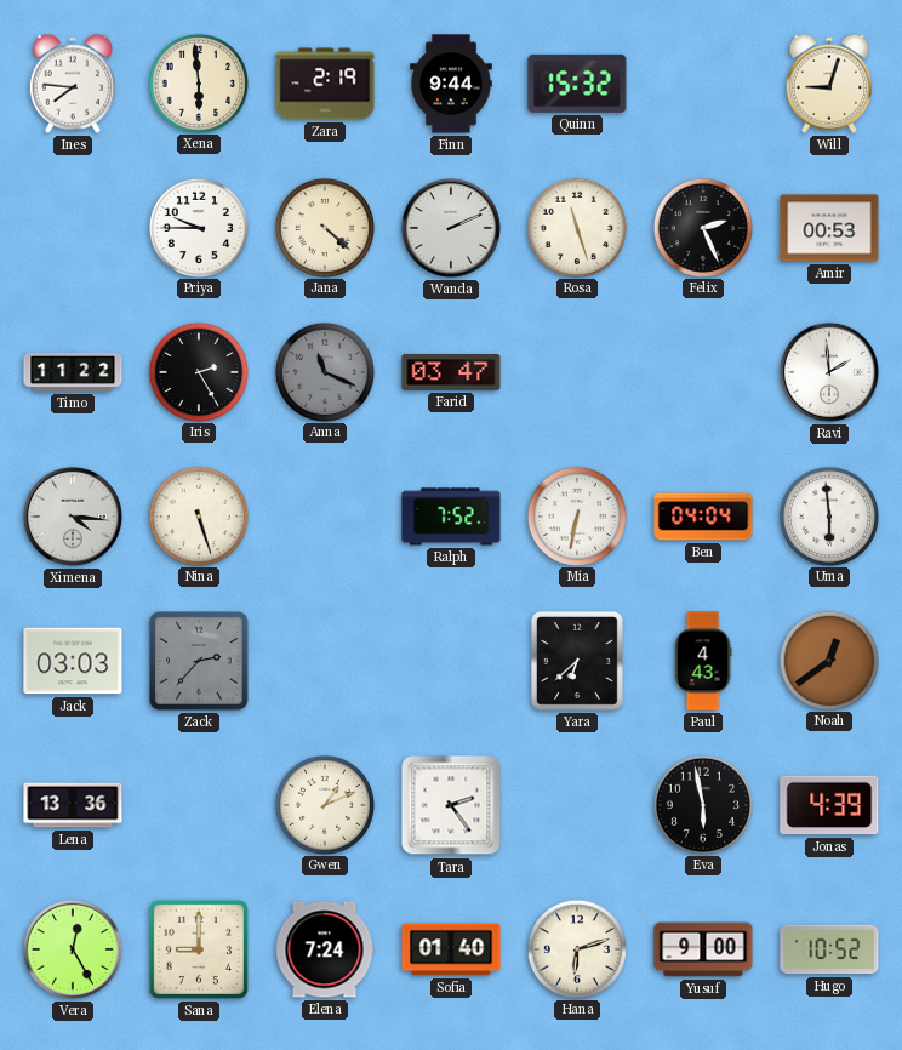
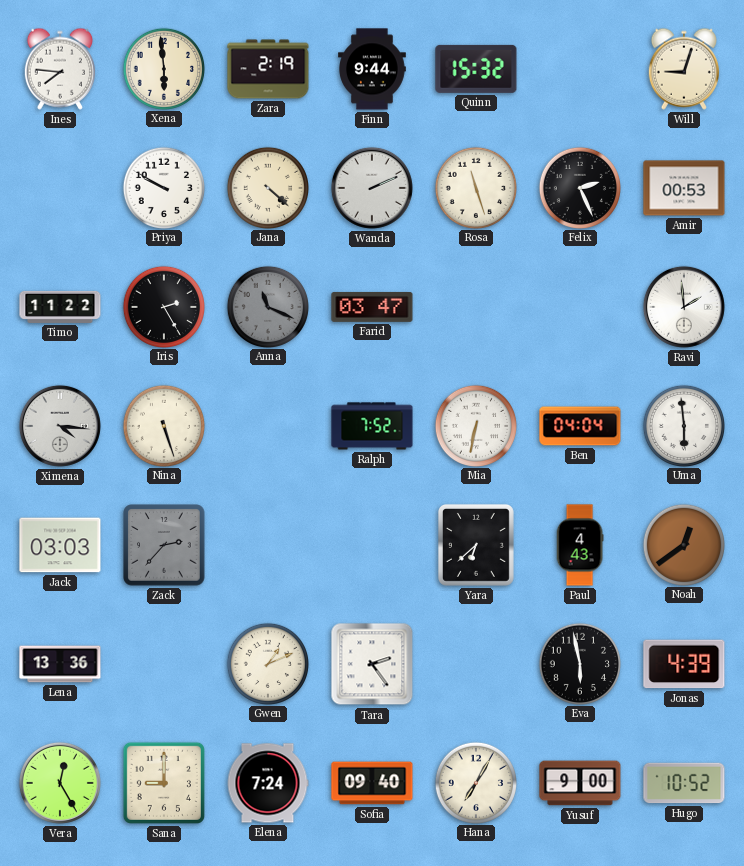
Priya: 9:45 -> 9:50 (163, 187)
Sofia: 01:40 -> 09:40 (372, 783)
Hana: 6:12 -> 7:05 (475, 782)
